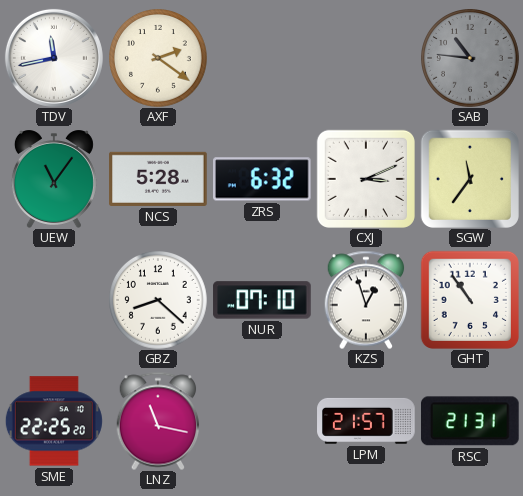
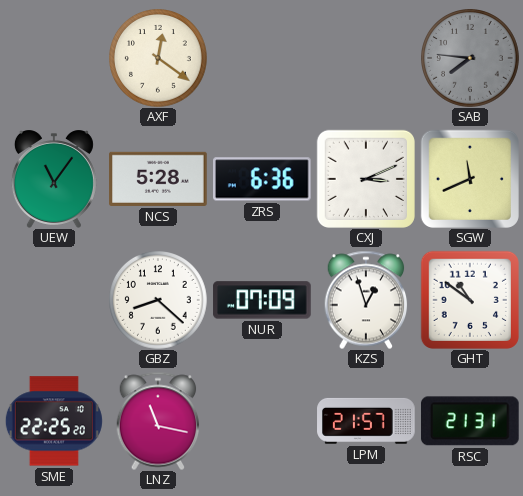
TDV: 11:43 -> none (54, 58)
AXF: 2:21 -> 12:21 (159, 59)
SAB: 10:46 -> 7:46 (471, 59)
ZRS: 6:32 -> 6:36 (263, 179)
SGW: 11:36 -> 11:41 (470, 179)
NUR: 07:10 -> 07:09 (262, 300)
GHT: 10:54 -> 10:51 (470, 300)
